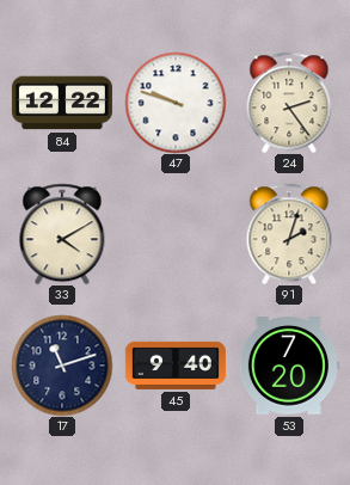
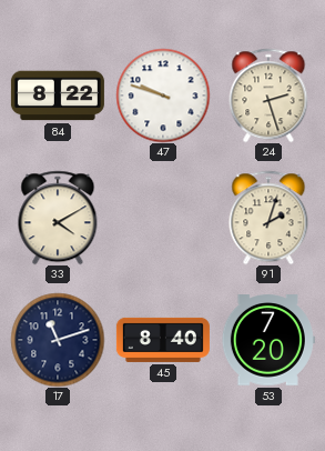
84: 12:22 -> 8:22 (58, 96)
24: 2:24 -> 2:27 (268, 96)
45: 9:40 -> 8:40 (163, 340)
